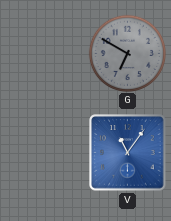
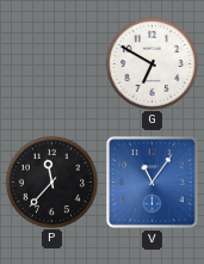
G dial: grey -> white (152, 63)
P: none -> 11:37 (51, 182)
